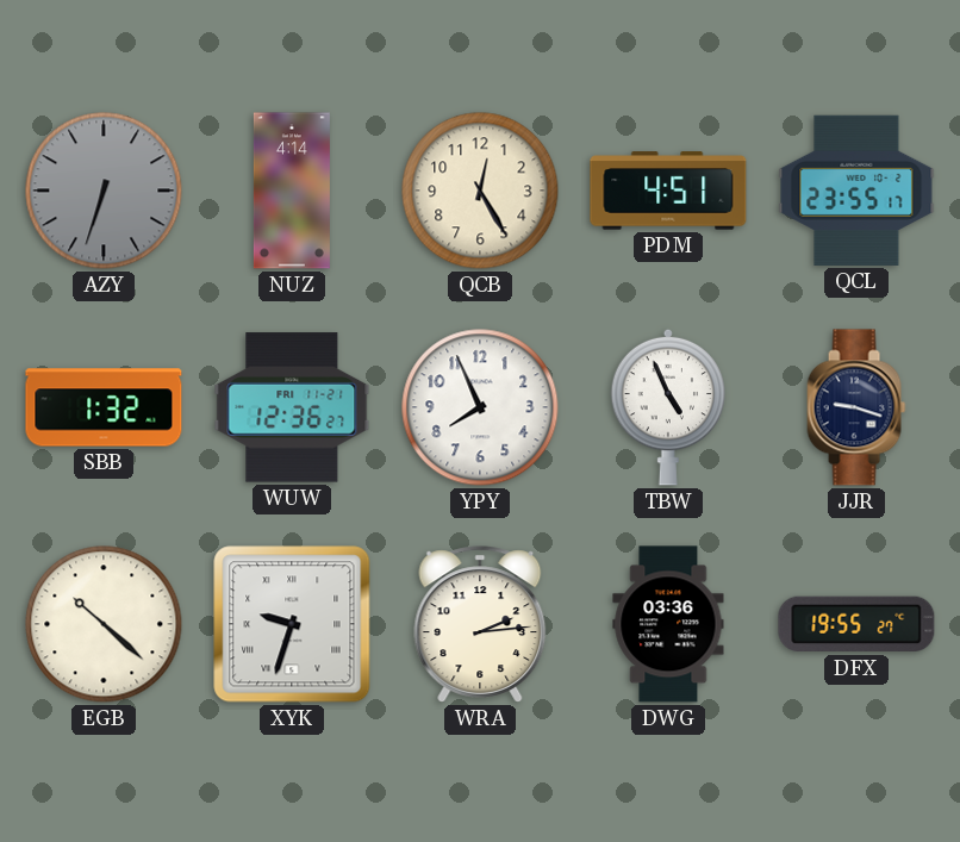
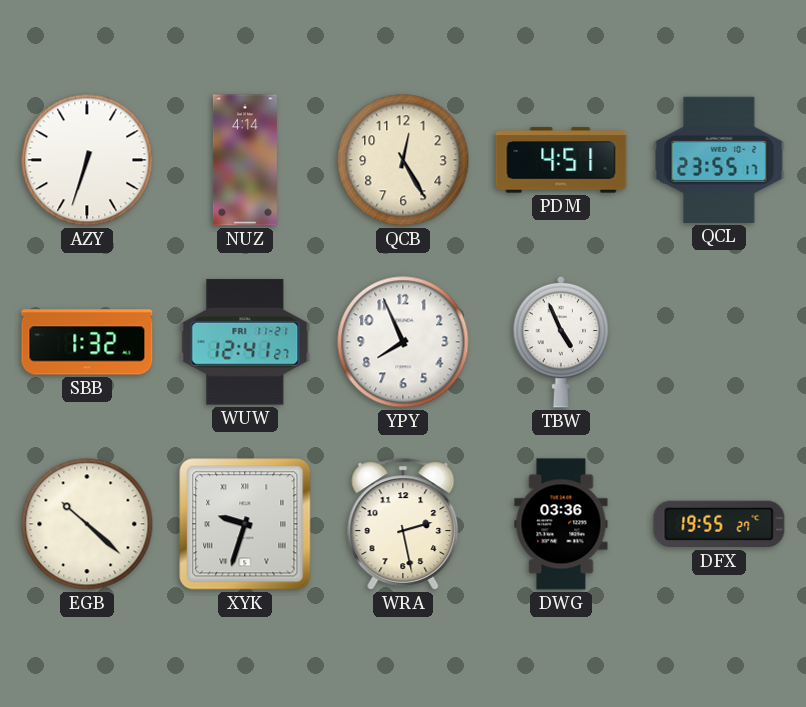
AZY dial: grey -> white (87, 160)
WUW: 12:36 -> 12:41 (245, 342)
JJR: 9:18 -> none (856, 407)
WRA: 2:14 -> 2:28 (403, 524)
